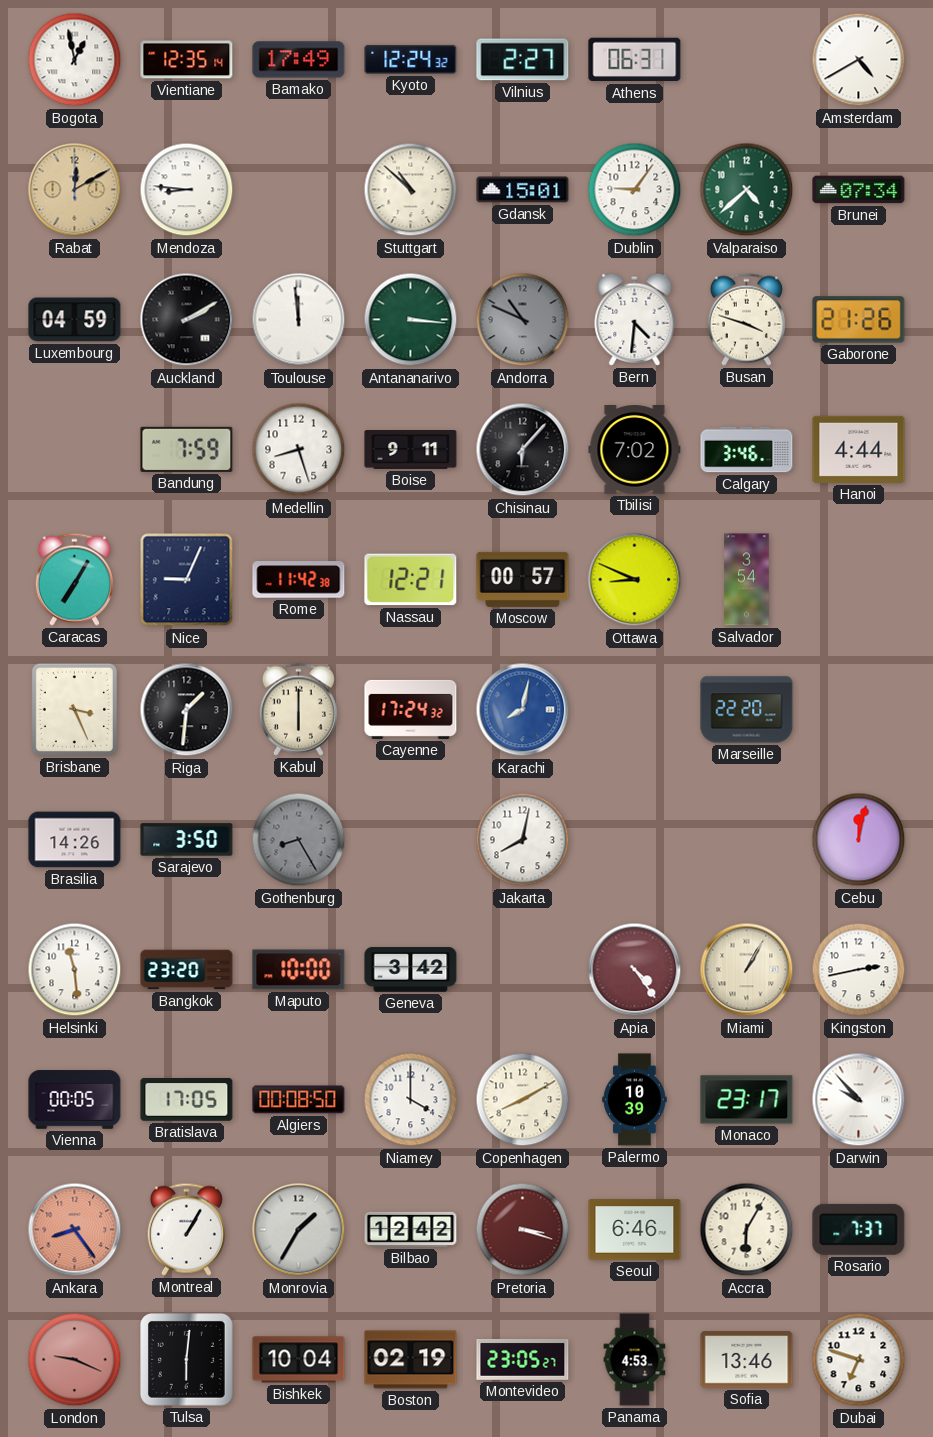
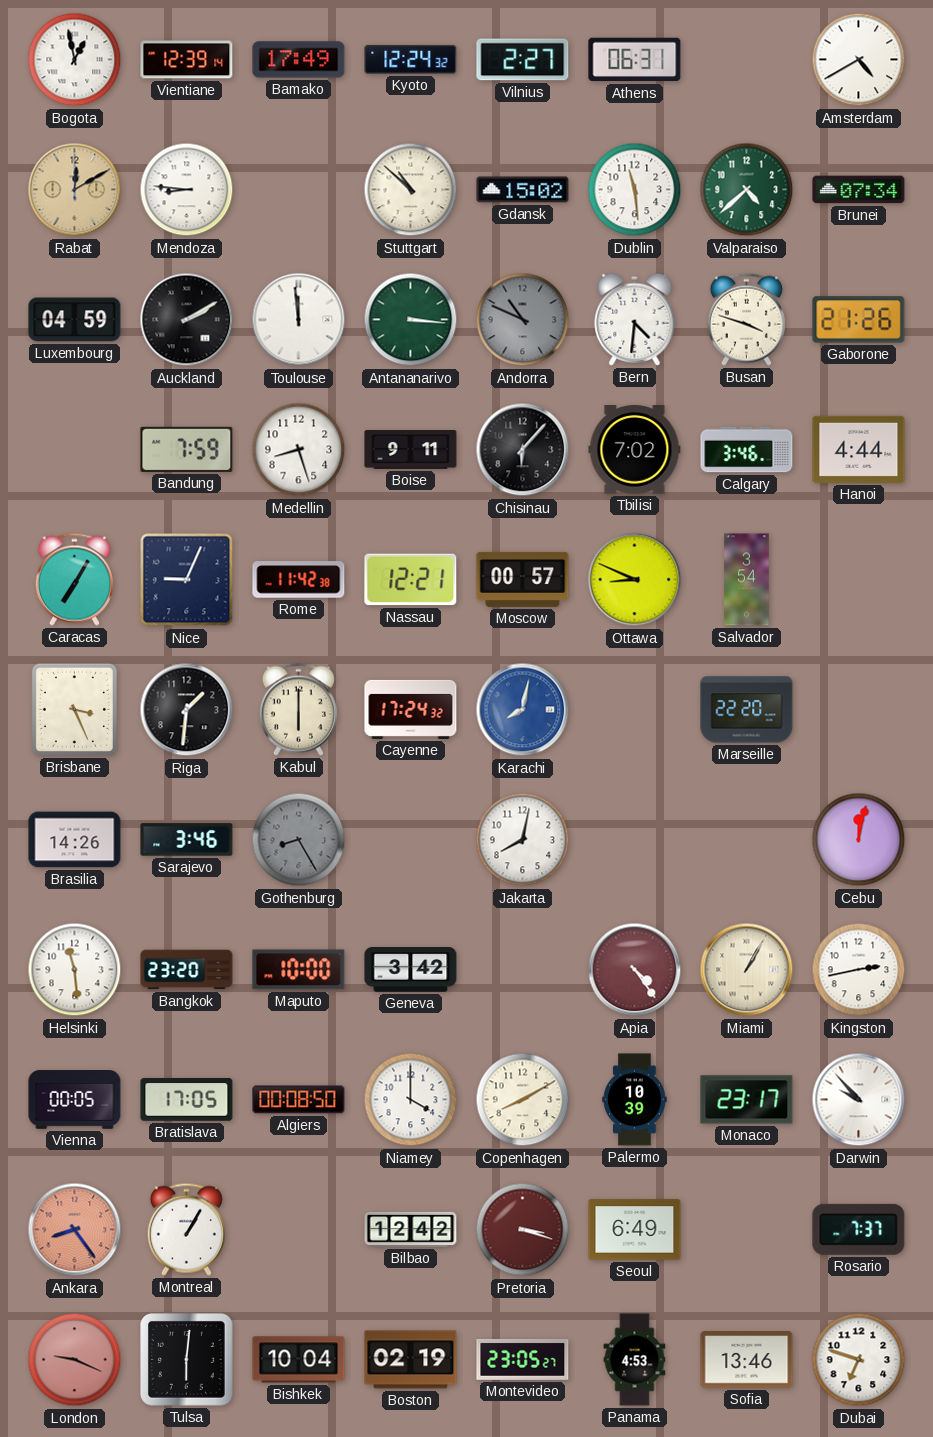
Vientiane: 12:35 -> 12:39 (187, 60)
Gdansk: 15:01 -> 15:02 (523, 190)
Dublin: 9:06 -> 11:29 (635, 190)
Sarajevo: 3:50 -> 3:46 (187, 840)
Monrovia: 1:35 -> none (299, 1230)
Seoul: 6:46 -> 6:49 (635, 1230)
Accra: 6:05 -> none (747, 1230)
